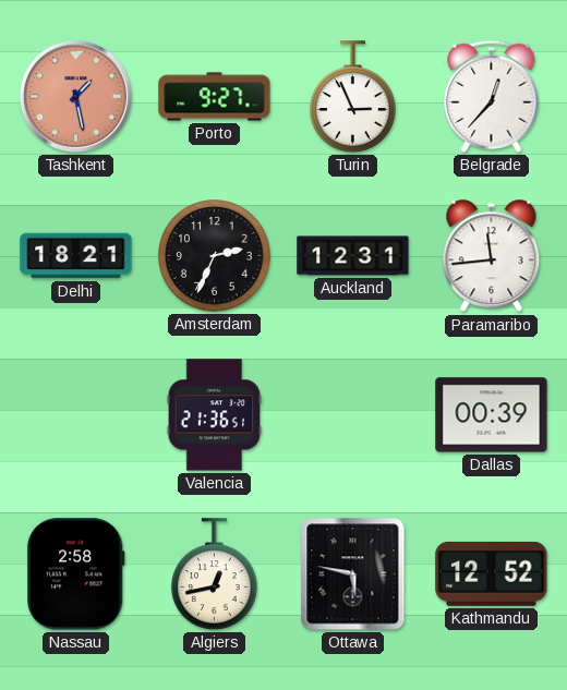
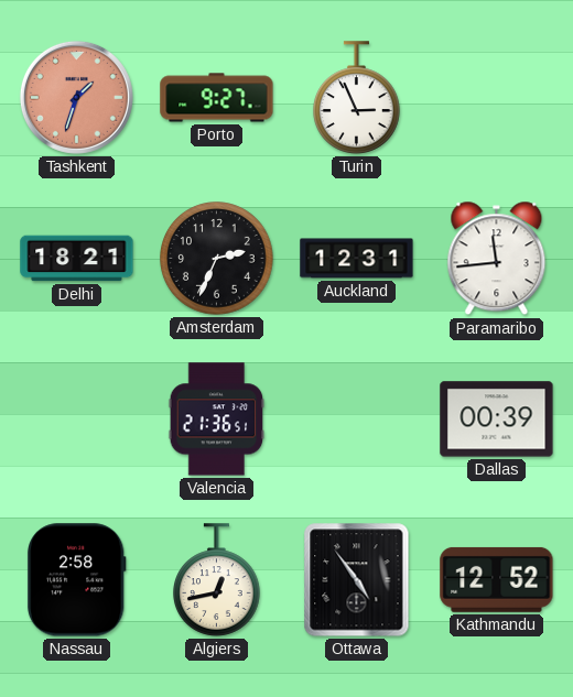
Tashkent: 1:28 -> 1:33 (76, 97)
Belgrade: 12:37 -> none (492, 96)
Ottawa: 5:47 -> 4:54 (357, 580)
